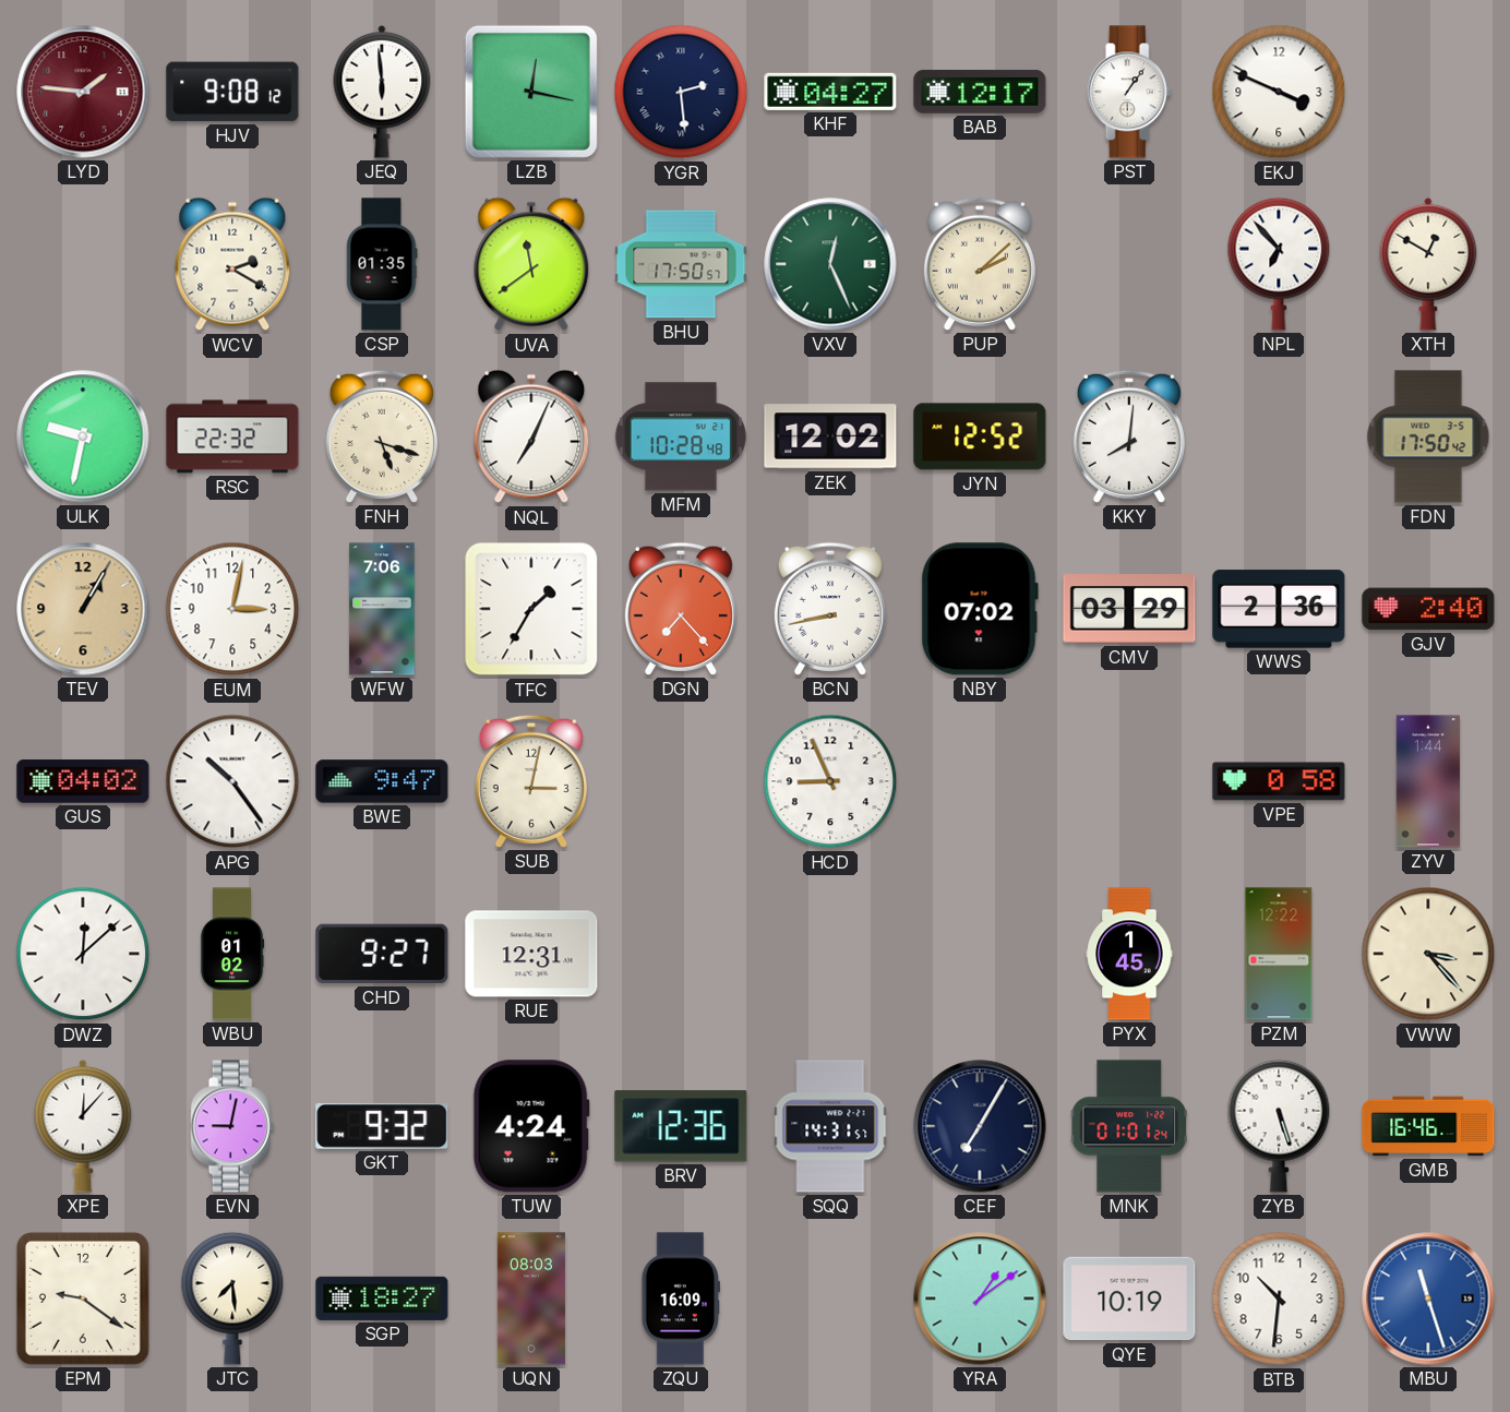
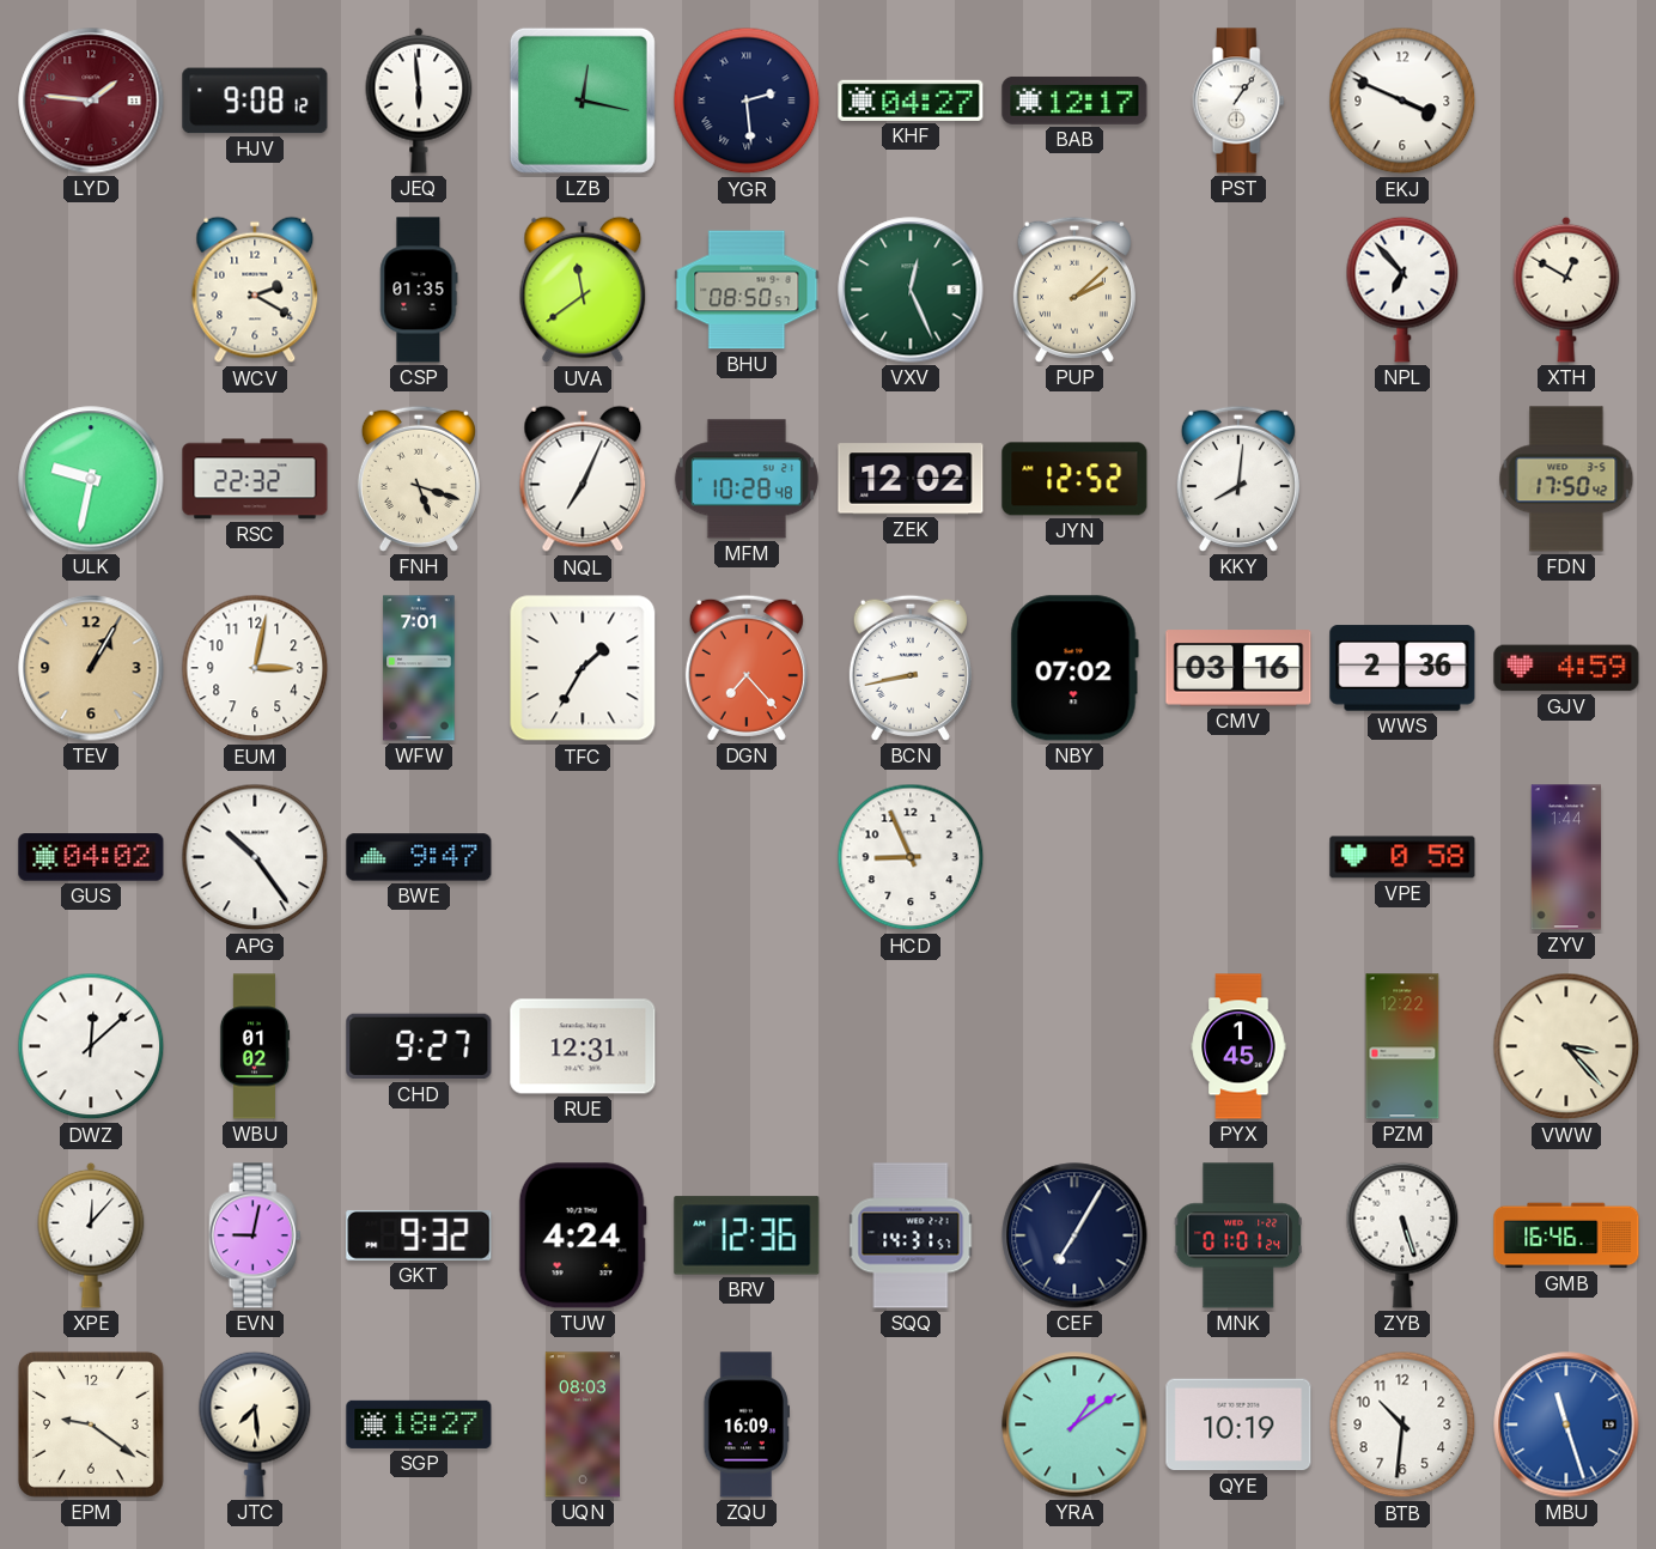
BHU: 17:50 -> 08:50 (747, 290)
WFW: 7:06 -> 7:01 (419, 668)
CMV: 03:29 -> 03:16 (1238, 668)
GJV: 2:40 -> 4:59 (1566, 668)
SUB: 3:02 -> none (531, 781)
